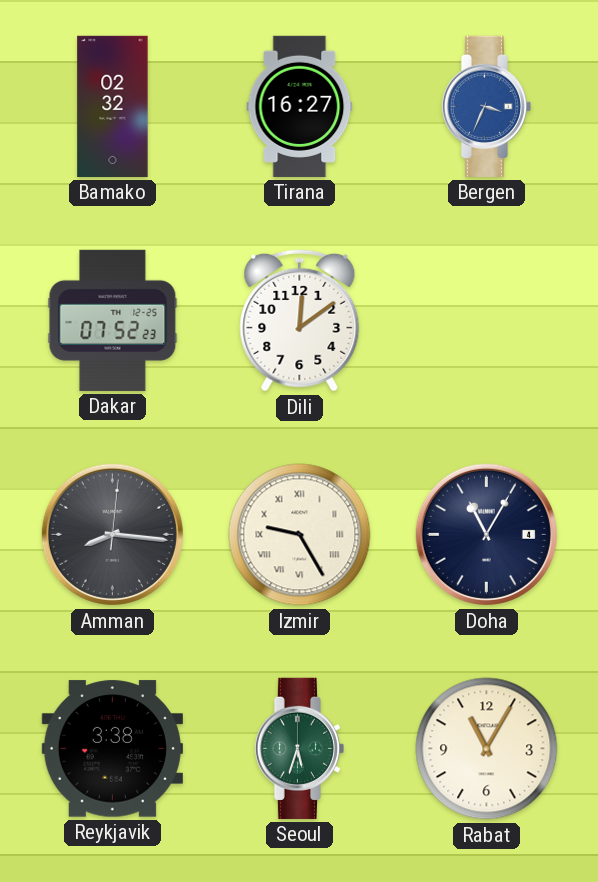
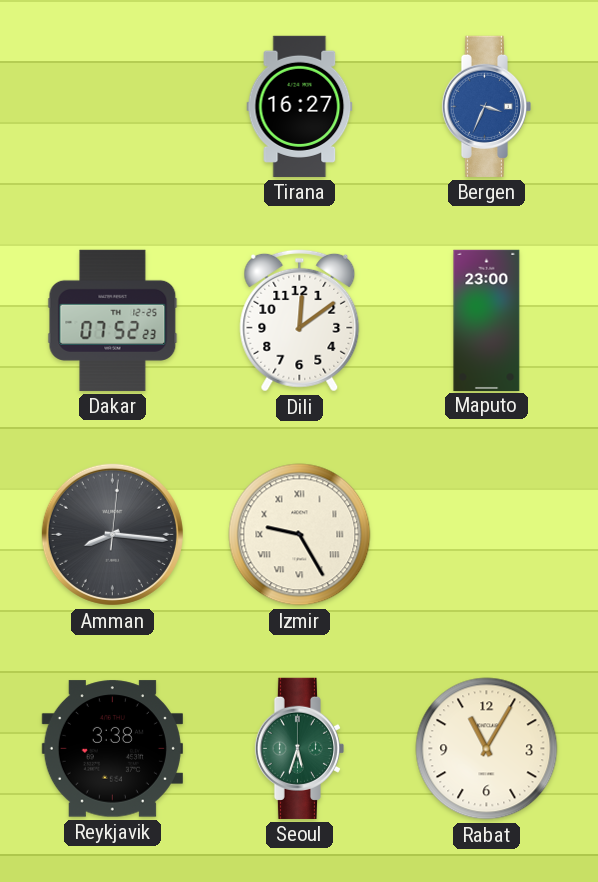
Bamako: 02:32 -> none (113, 106)
Maputo: none -> 23:00 (487, 320)
Doha: 11:05 -> none (486, 534)
